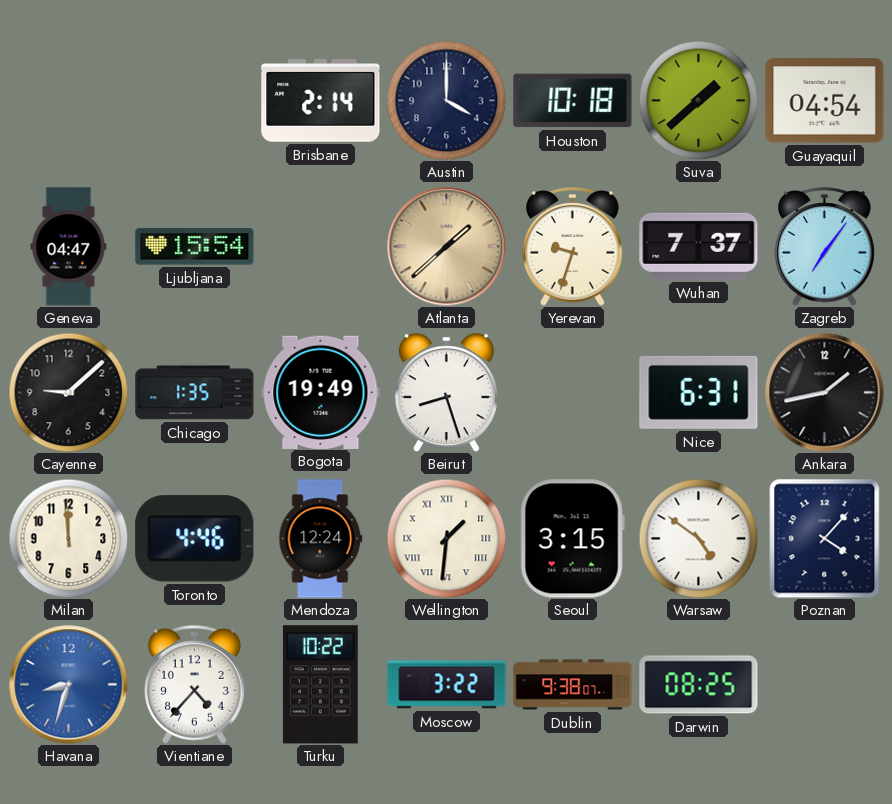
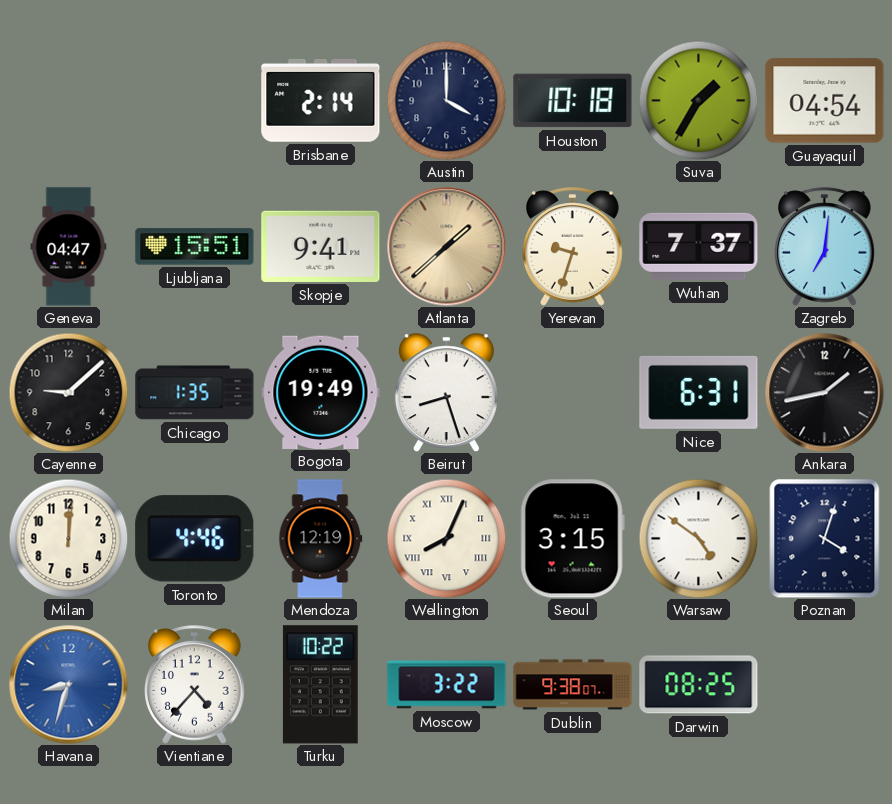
Suva: 1:38 -> 1:35 (698, 100)
Ljubljana: 15:54 -> 15:51 (195, 247)
Skopje: none -> 9:41 (321, 246)
Zagreb: 7:06 -> 7:01 (825, 247)
Milan: 11:59 -> 12:01 (68, 538)
Mendoza: 12:24 -> 12:19 (321, 539)
Wellington: 1:31 -> 8:04 (446, 538)
Poznan: 4:07 -> 4:03 (825, 538)
